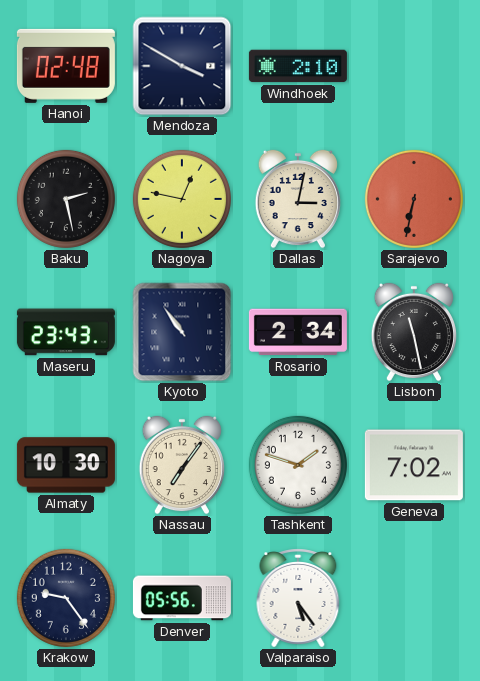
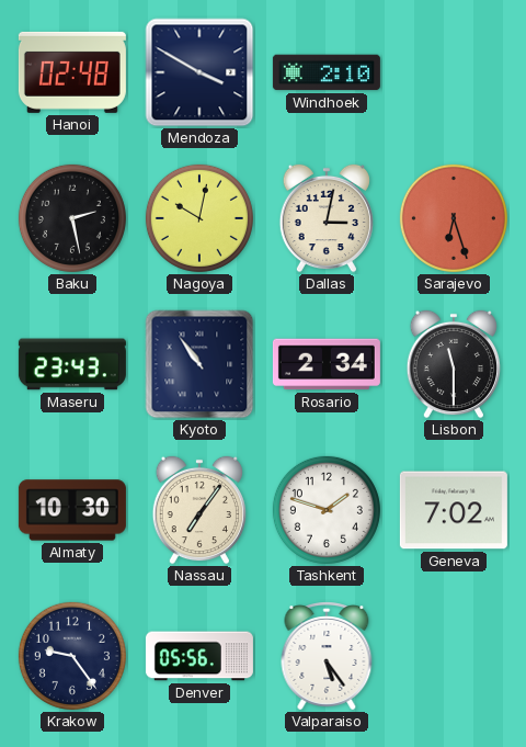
Nagoya: 12:47 -> 10:02 (199, 218)
Sarajevo: 6:32 -> 6:27 (454, 218)
Lisbon: 11:28 -> 11:30 (454, 364)
